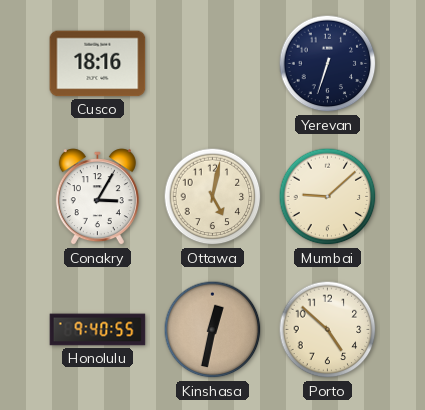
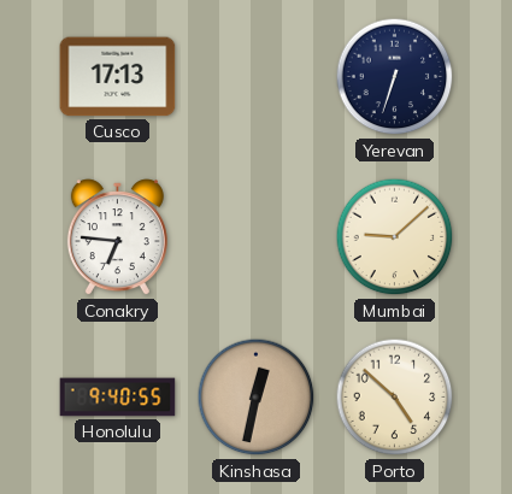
Cusco: 18:16 -> 17:13 (118, 77)
Conakry: 3:05 -> 6:46 (117, 237)
Ottawa: 5:02 -> none (213, 197)
